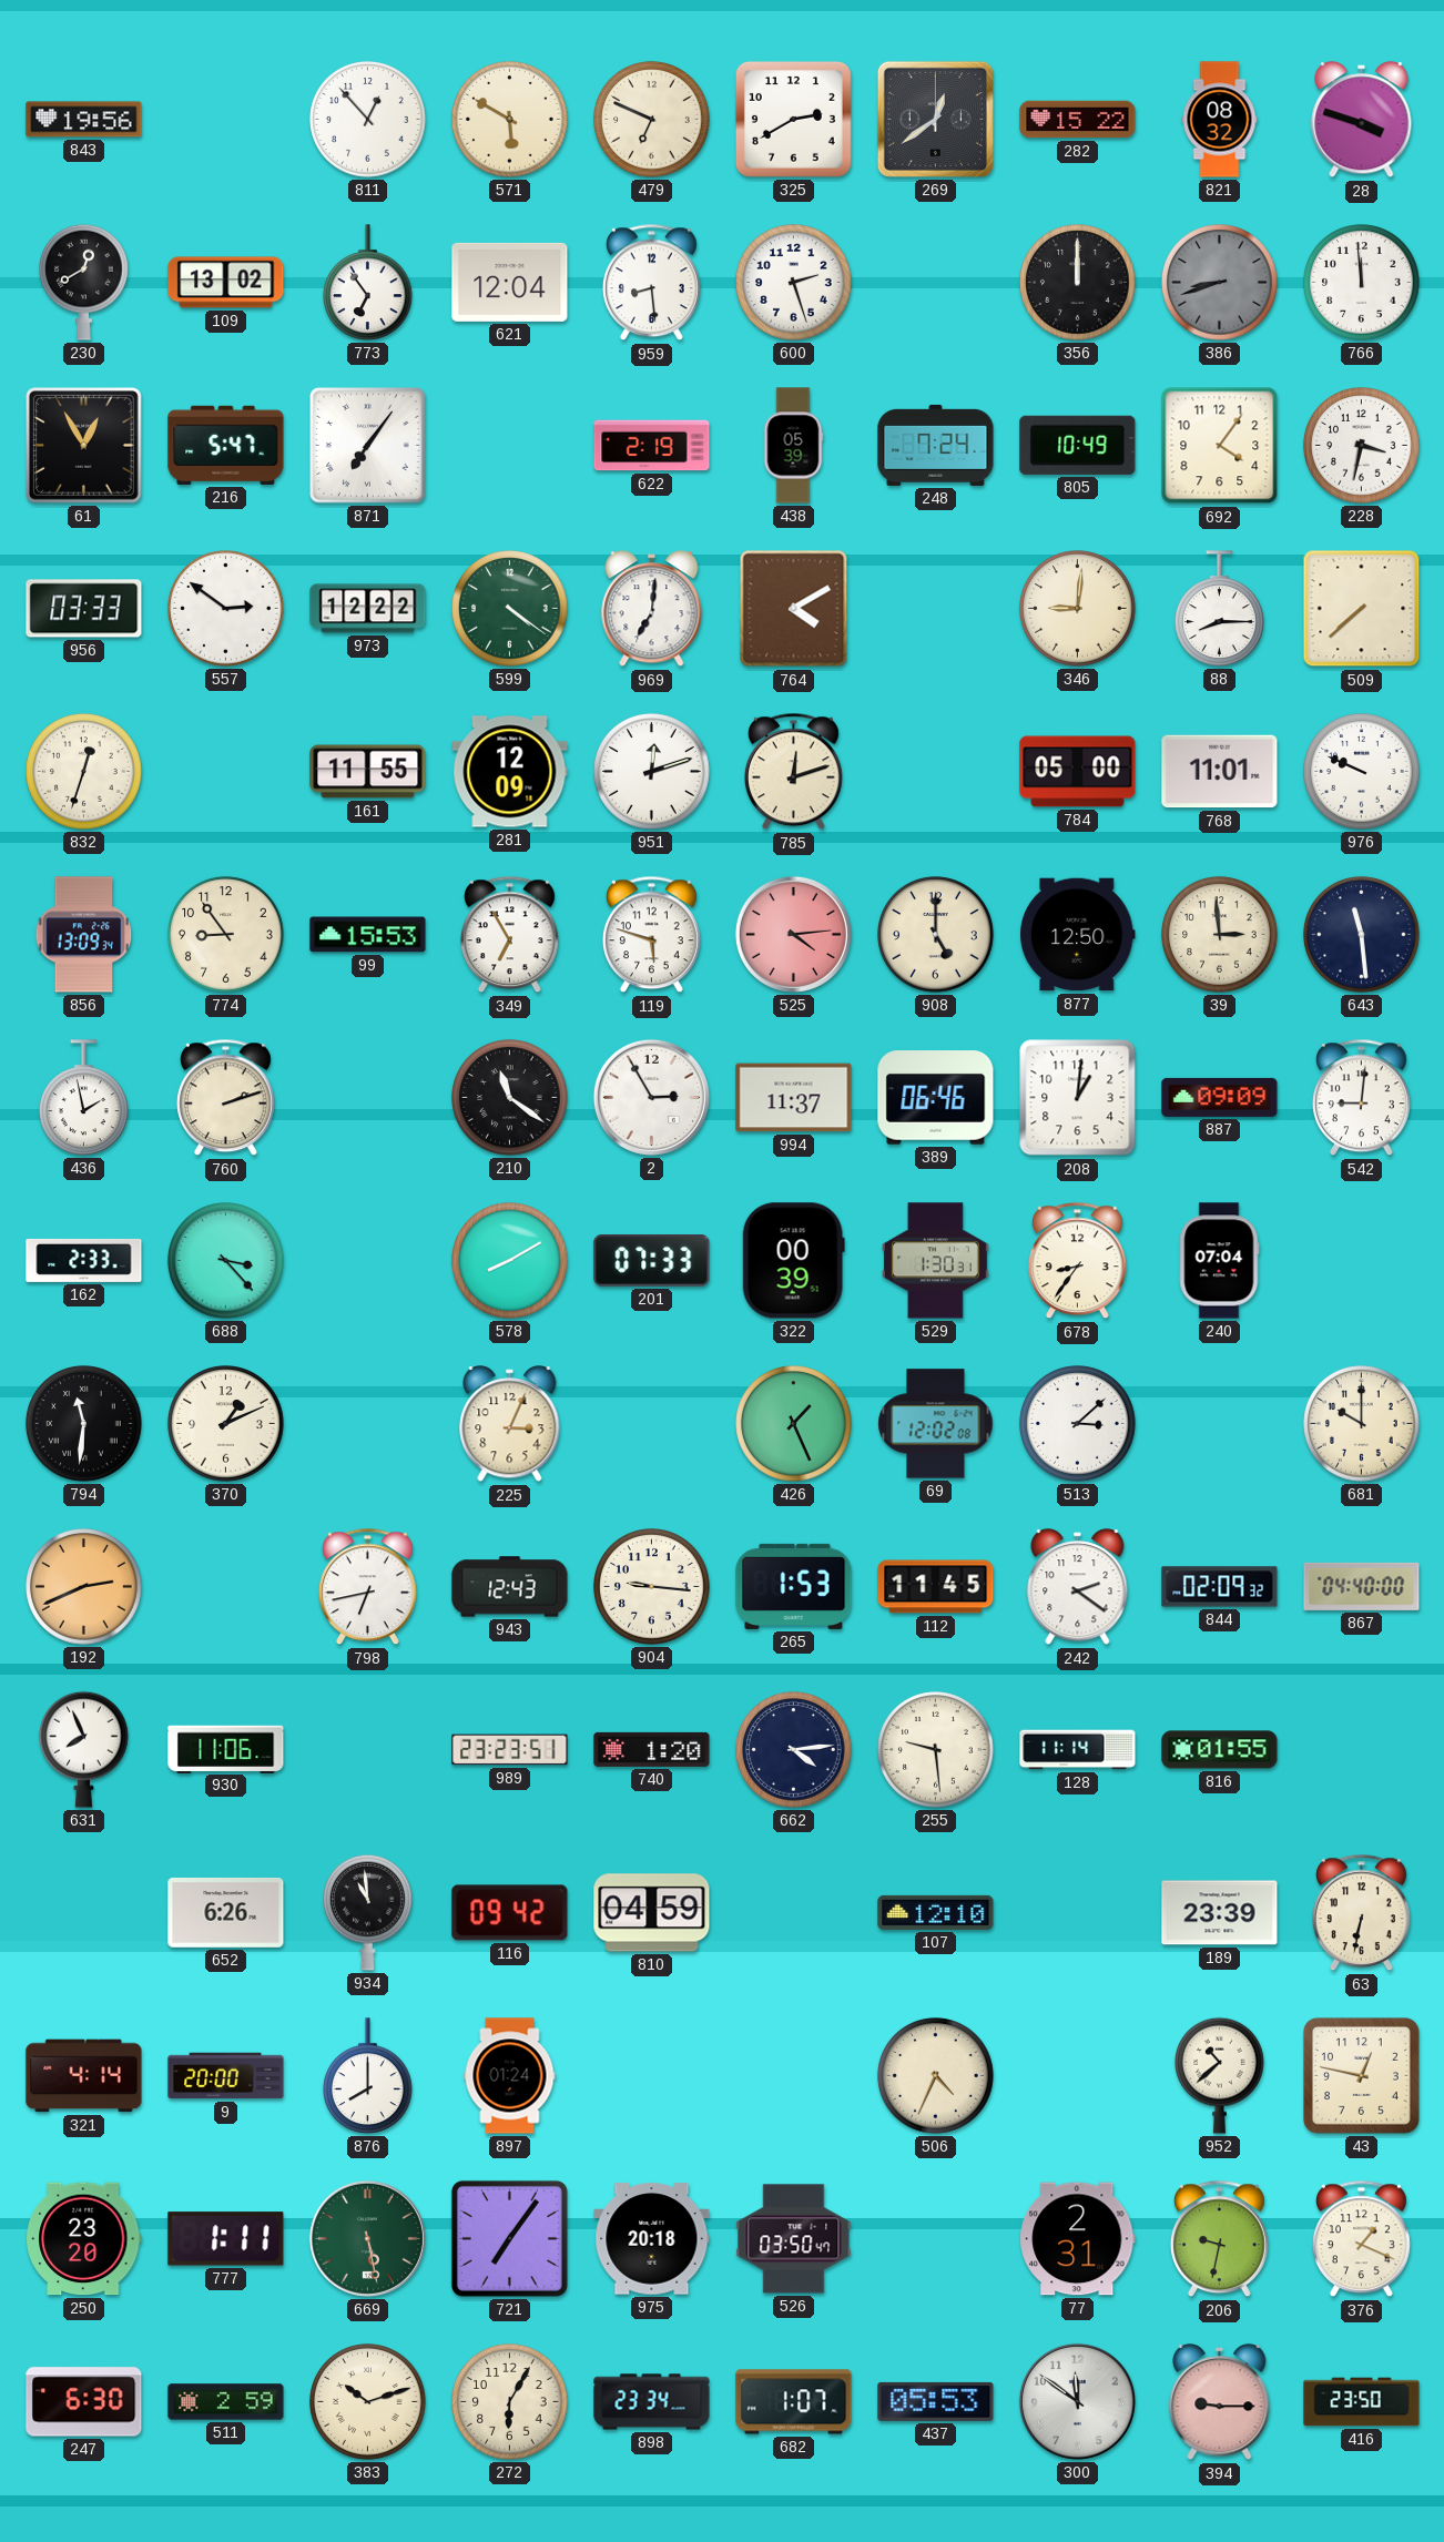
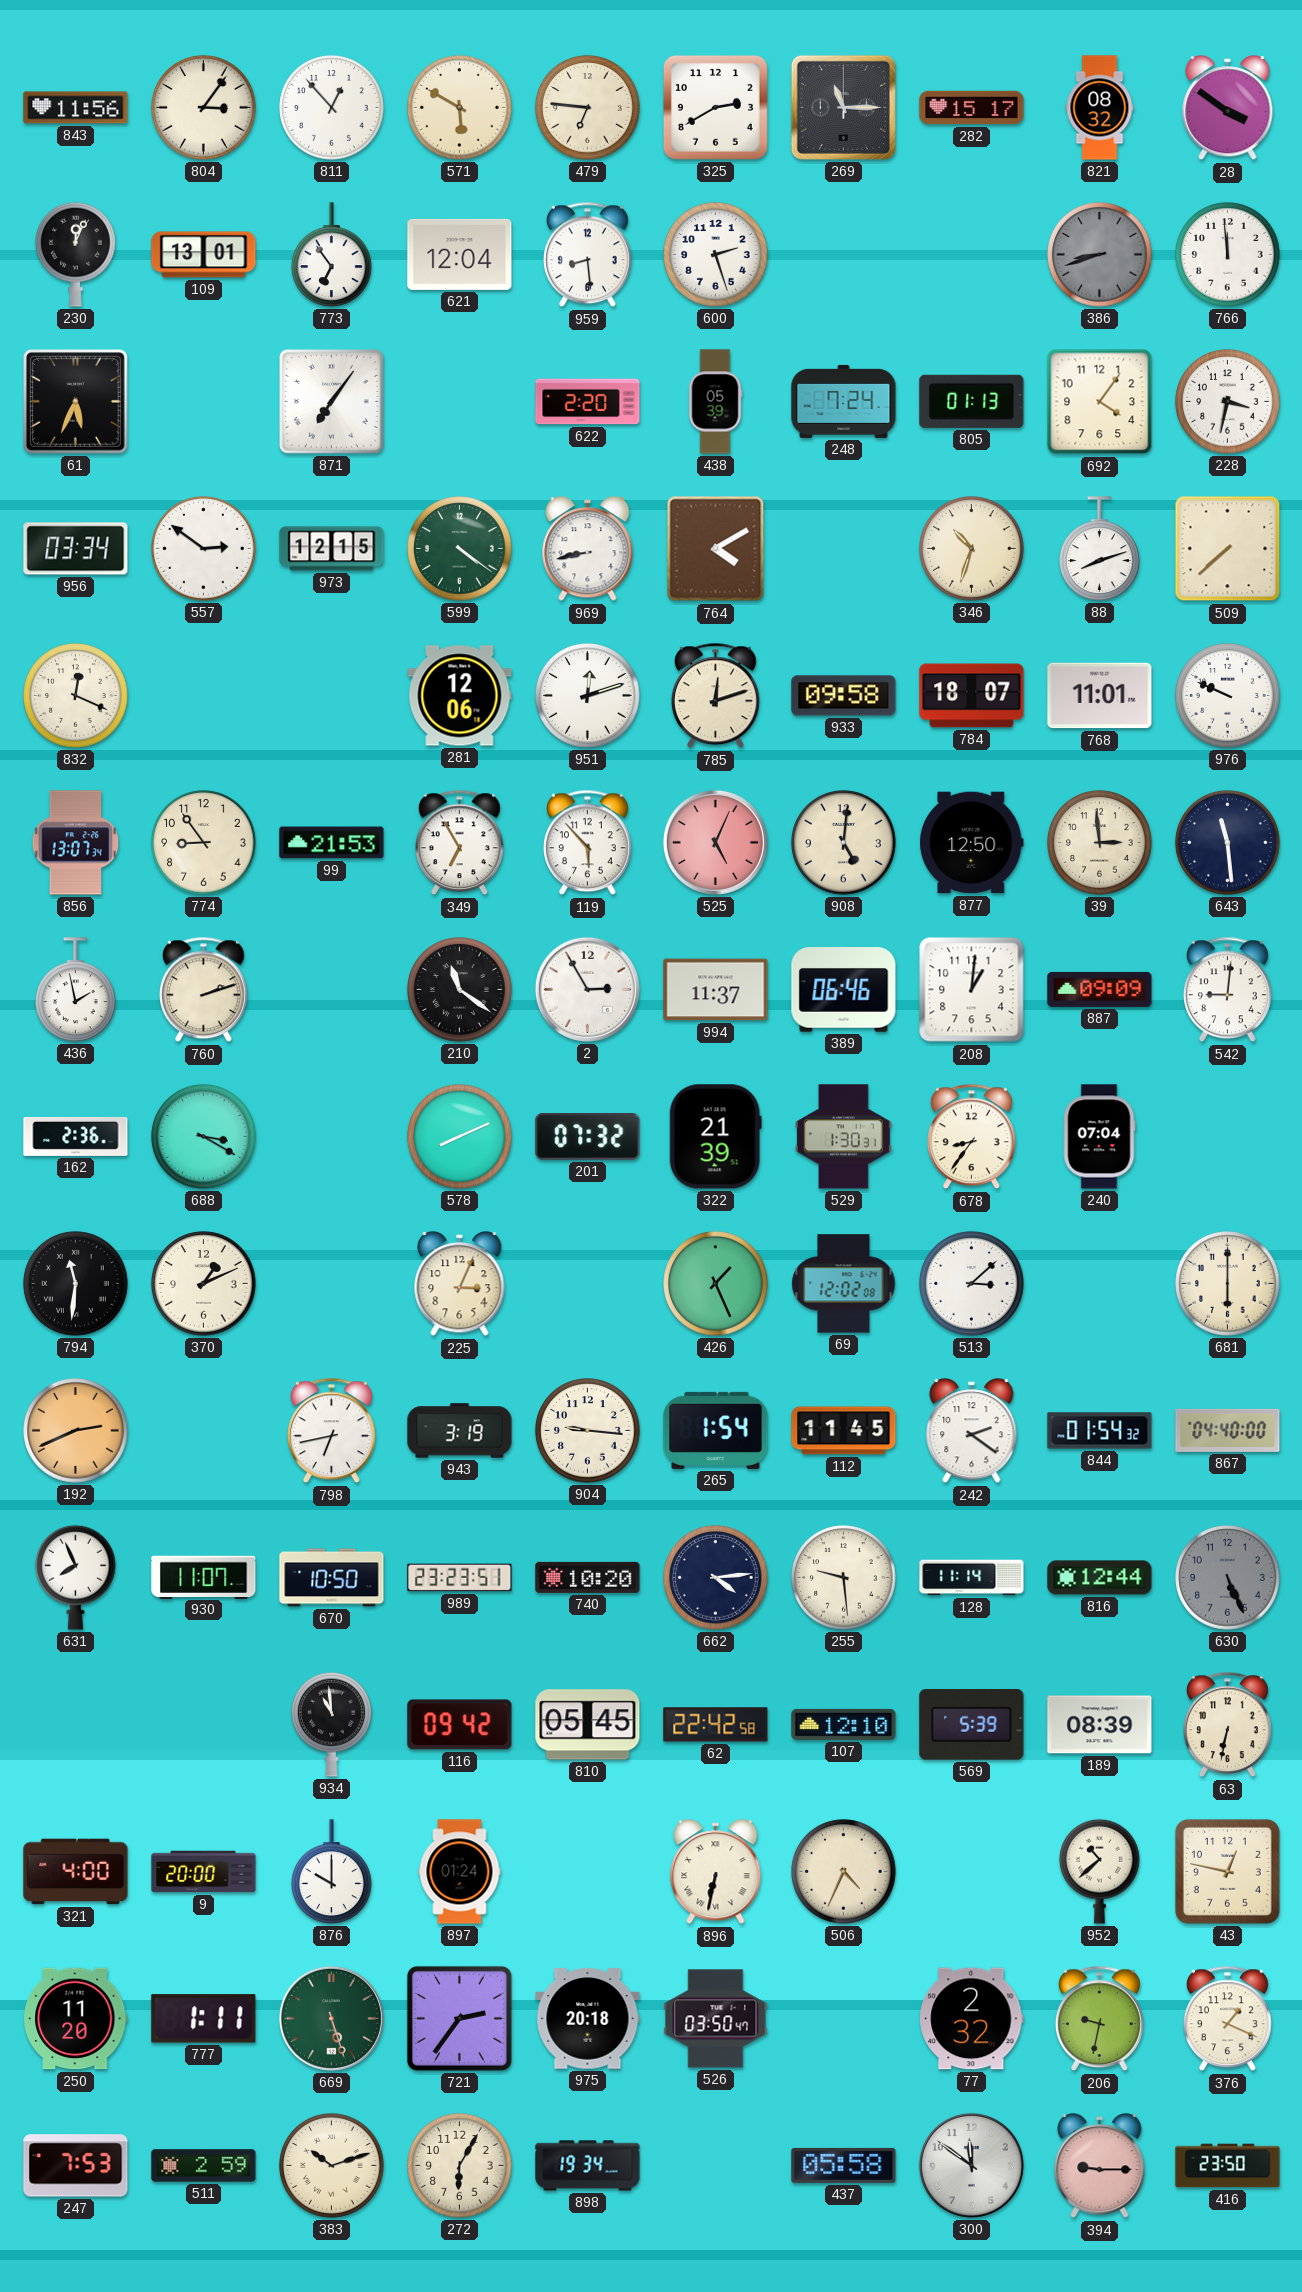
843: 19:56 -> 11:56 (76, 108)
804: none -> 3:06 (204, 108)
479: 6:49 -> 6:46 (588, 108)
269: 12:39 -> 11:15 (843, 107)
282: 15:22 -> 15:17 (972, 108)
28: 3:48 -> 3:51 (1228, 108)
230: 12:40 -> 12:04 (76, 254)
109: 13:02 -> 13:01 (204, 255)
356: 12:00 -> none (1078, 283)
61: 12:55 -> 5:34 (76, 402)
216: 5:47 -> none (226, 445)
622: 2:19 -> 2:20 (588, 402)
805: 10:49 -> 01:13 (972, 401)
956: 03:33 -> 03:34 (76, 549)
973: 12:22 -> 12:15 (332, 549)
969: 7:01 -> 8:43 (588, 549)
346: 9:01 -> 10:33 (972, 549)
88: 8:15 -> 8:12 (1100, 549)
832: 12:33 -> 12:19 (76, 696)
161: 11:55 -> none (368, 772)
281: 12:09 -> 12:06 (460, 696)
933: none -> 09:58 (844, 696)
784: 05:00 -> 18:07 (972, 696)
856: 13:09 -> 13:07 (76, 843)
99: 15:53 -> 21:53 (332, 843)
119: 5:48 -> 5:53 (587, 843)
525: 4:14 -> 5:04 (715, 842)
908: 5:00 -> 5:01 (844, 843)
162: 2:33 -> 2:36 (76, 1136)
688: 3:23 -> 3:20 (204, 1137)
578: 8:10 -> 8:11 (460, 1137)
201: 07:33 -> 07:32 (588, 1137)
322: 00:39 -> 21:39 (715, 1137)
681: 10:00 -> 6:00 (1228, 1284)
943: 12:43 -> 3:19 (460, 1431)
265: 1:53 -> 1:54 (716, 1430)
844: 02:09 -> 01:54 (1100, 1431)
930: 11:06 -> 11:07 (204, 1577)
670: none -> 10:50 (332, 1578)
740: 1:20 -> 10:20 (588, 1577)
816: 01:55 -> 12:44 (1100, 1578)
630: none -> 5:26 (1228, 1578)
652: 6:26 -> none (226, 1913)
810: 04:59 -> 05:45 (588, 1725)
62: none -> 22:42 (716, 1725)
569: none -> 5:39 (972, 1725)
189: 23:39 -> 08:39 (1100, 1725)
321: 4:14 -> 4:00 (76, 1872)
876: 8:00 -> 10:00 (332, 1872)
896: none -> 6:32 (716, 1872)
250: 23:20 -> 11:20 (76, 2019)
669: 5:28 -> 5:27 (331, 2018)
721: 7:06 -> 2:36 (459, 2018)
77: 2:31 -> 2:32 (972, 2019)
247: 6:30 -> 7:53 (76, 2166)
898: 23:34 -> 19:34 (588, 2166)
682: 1:07 -> none (794, 2402)
437: 05:53 -> 05:58 (844, 2165)
